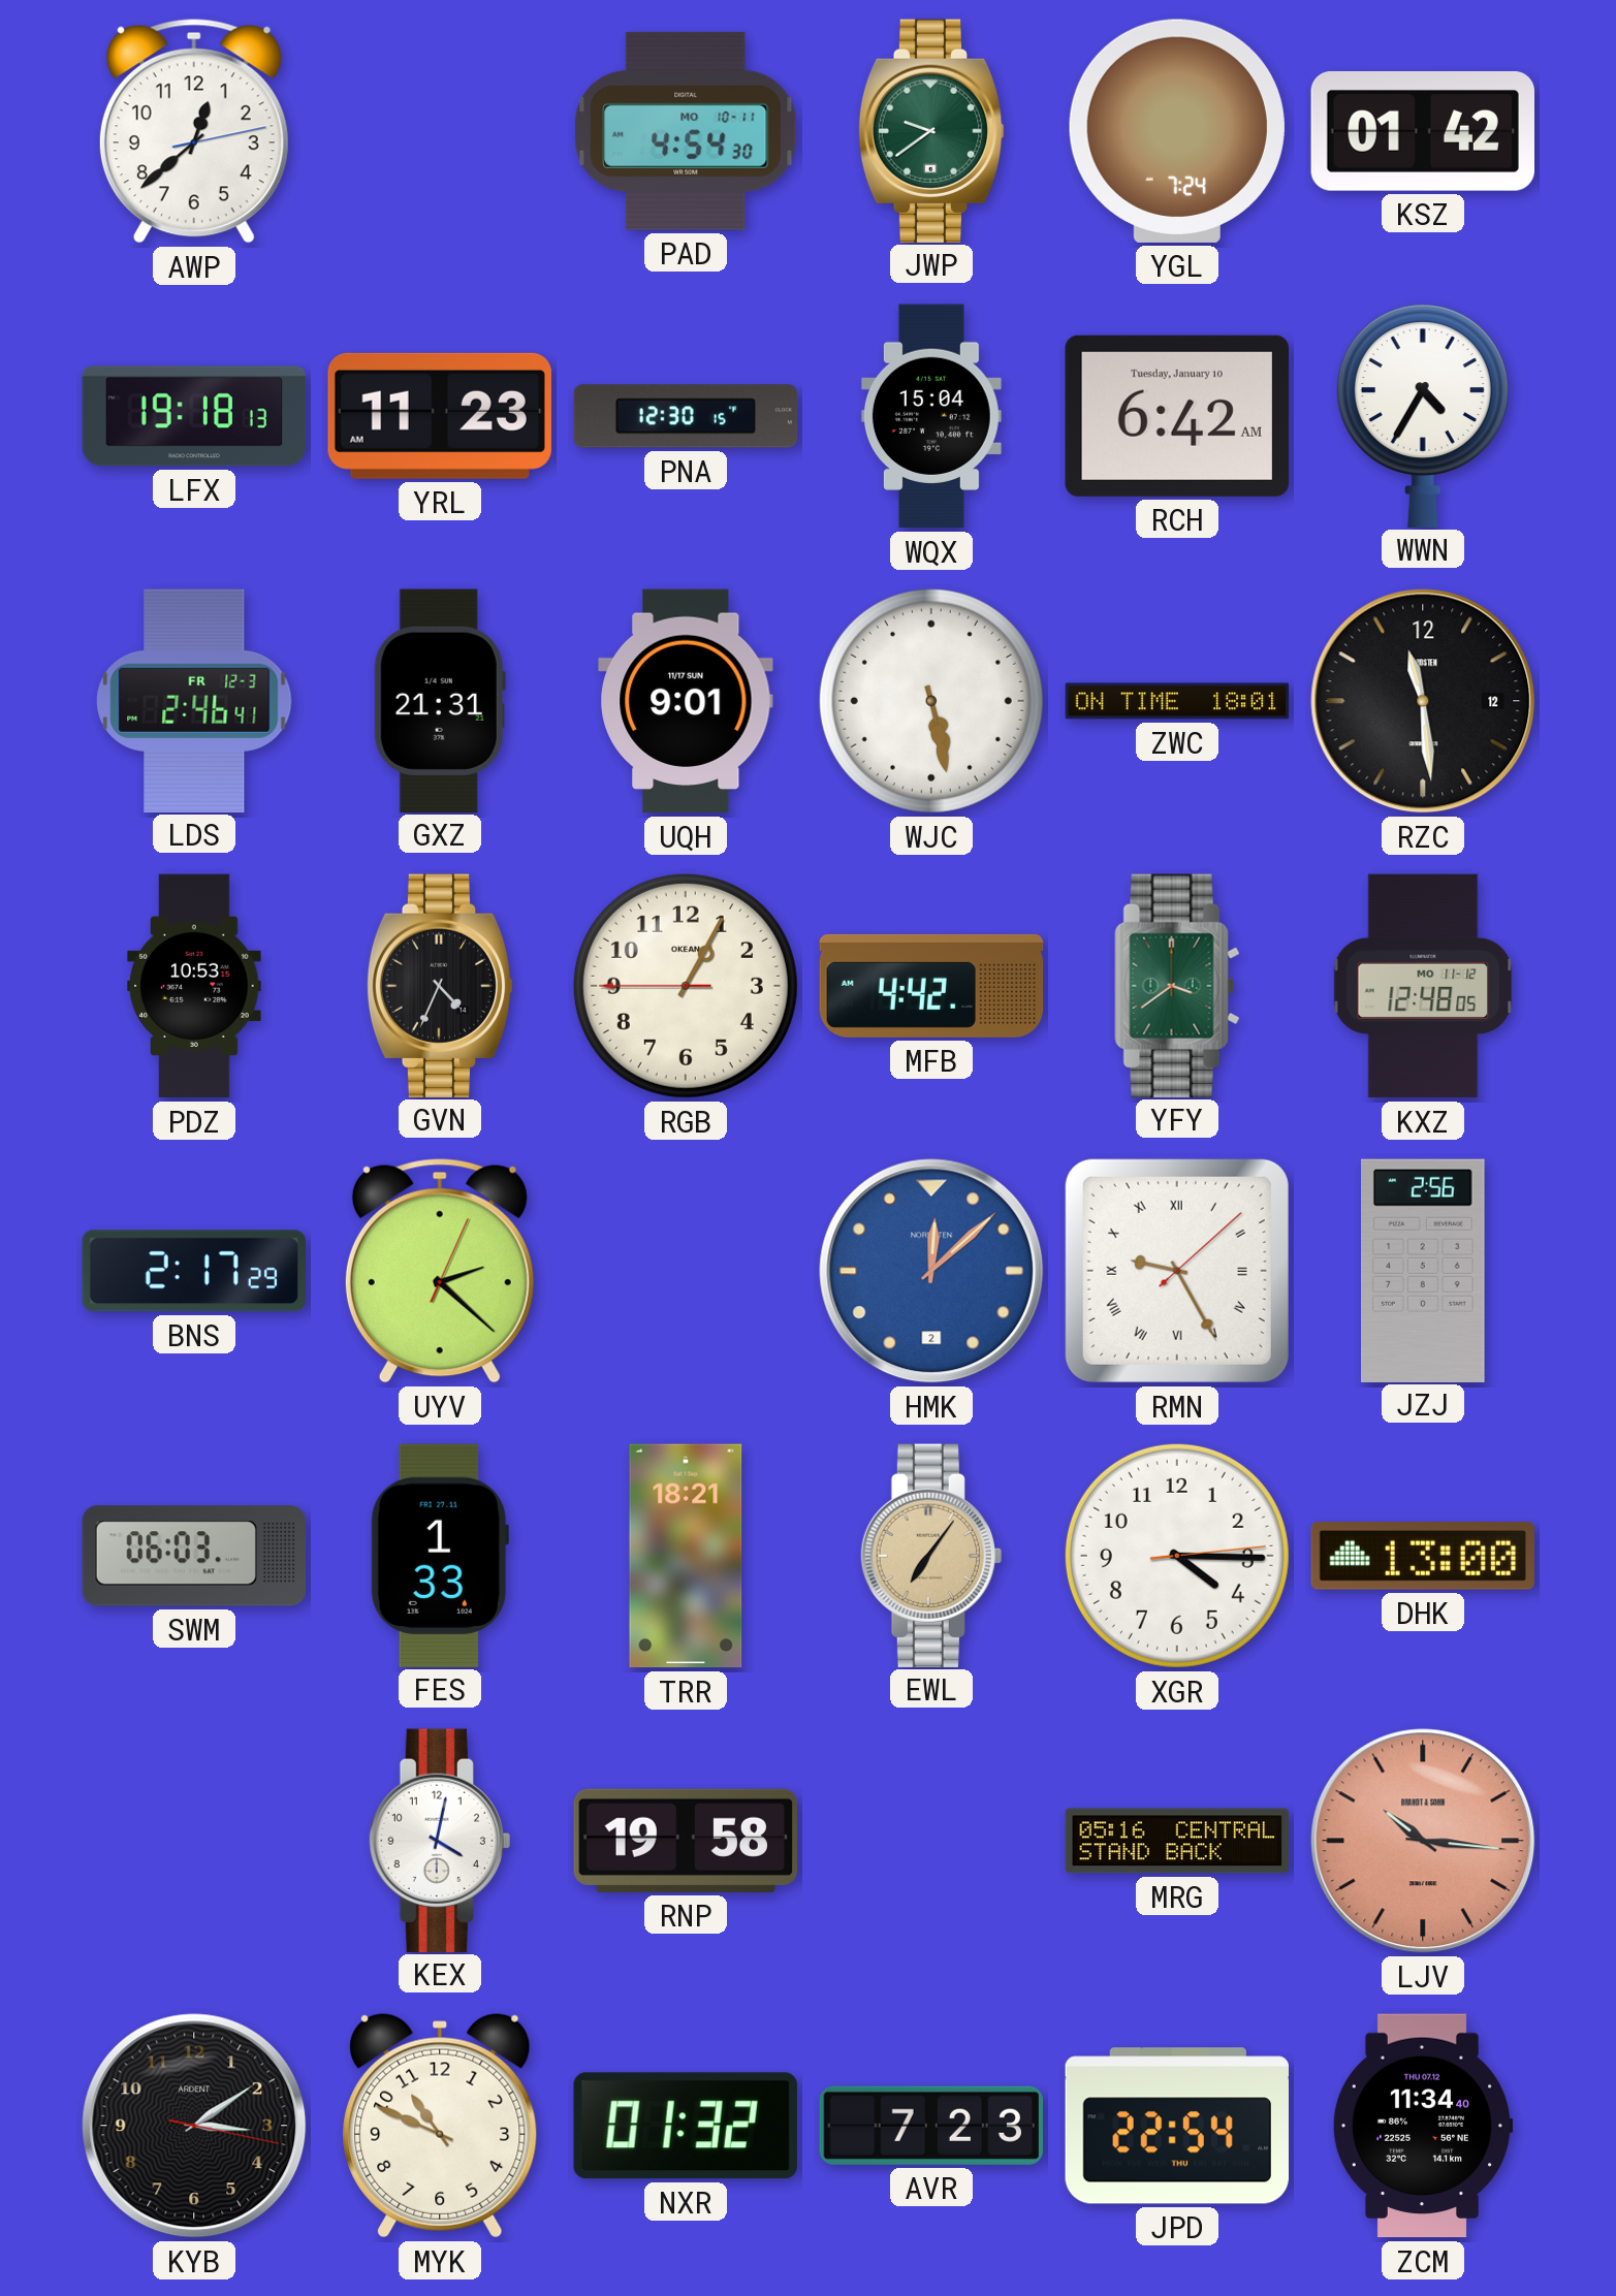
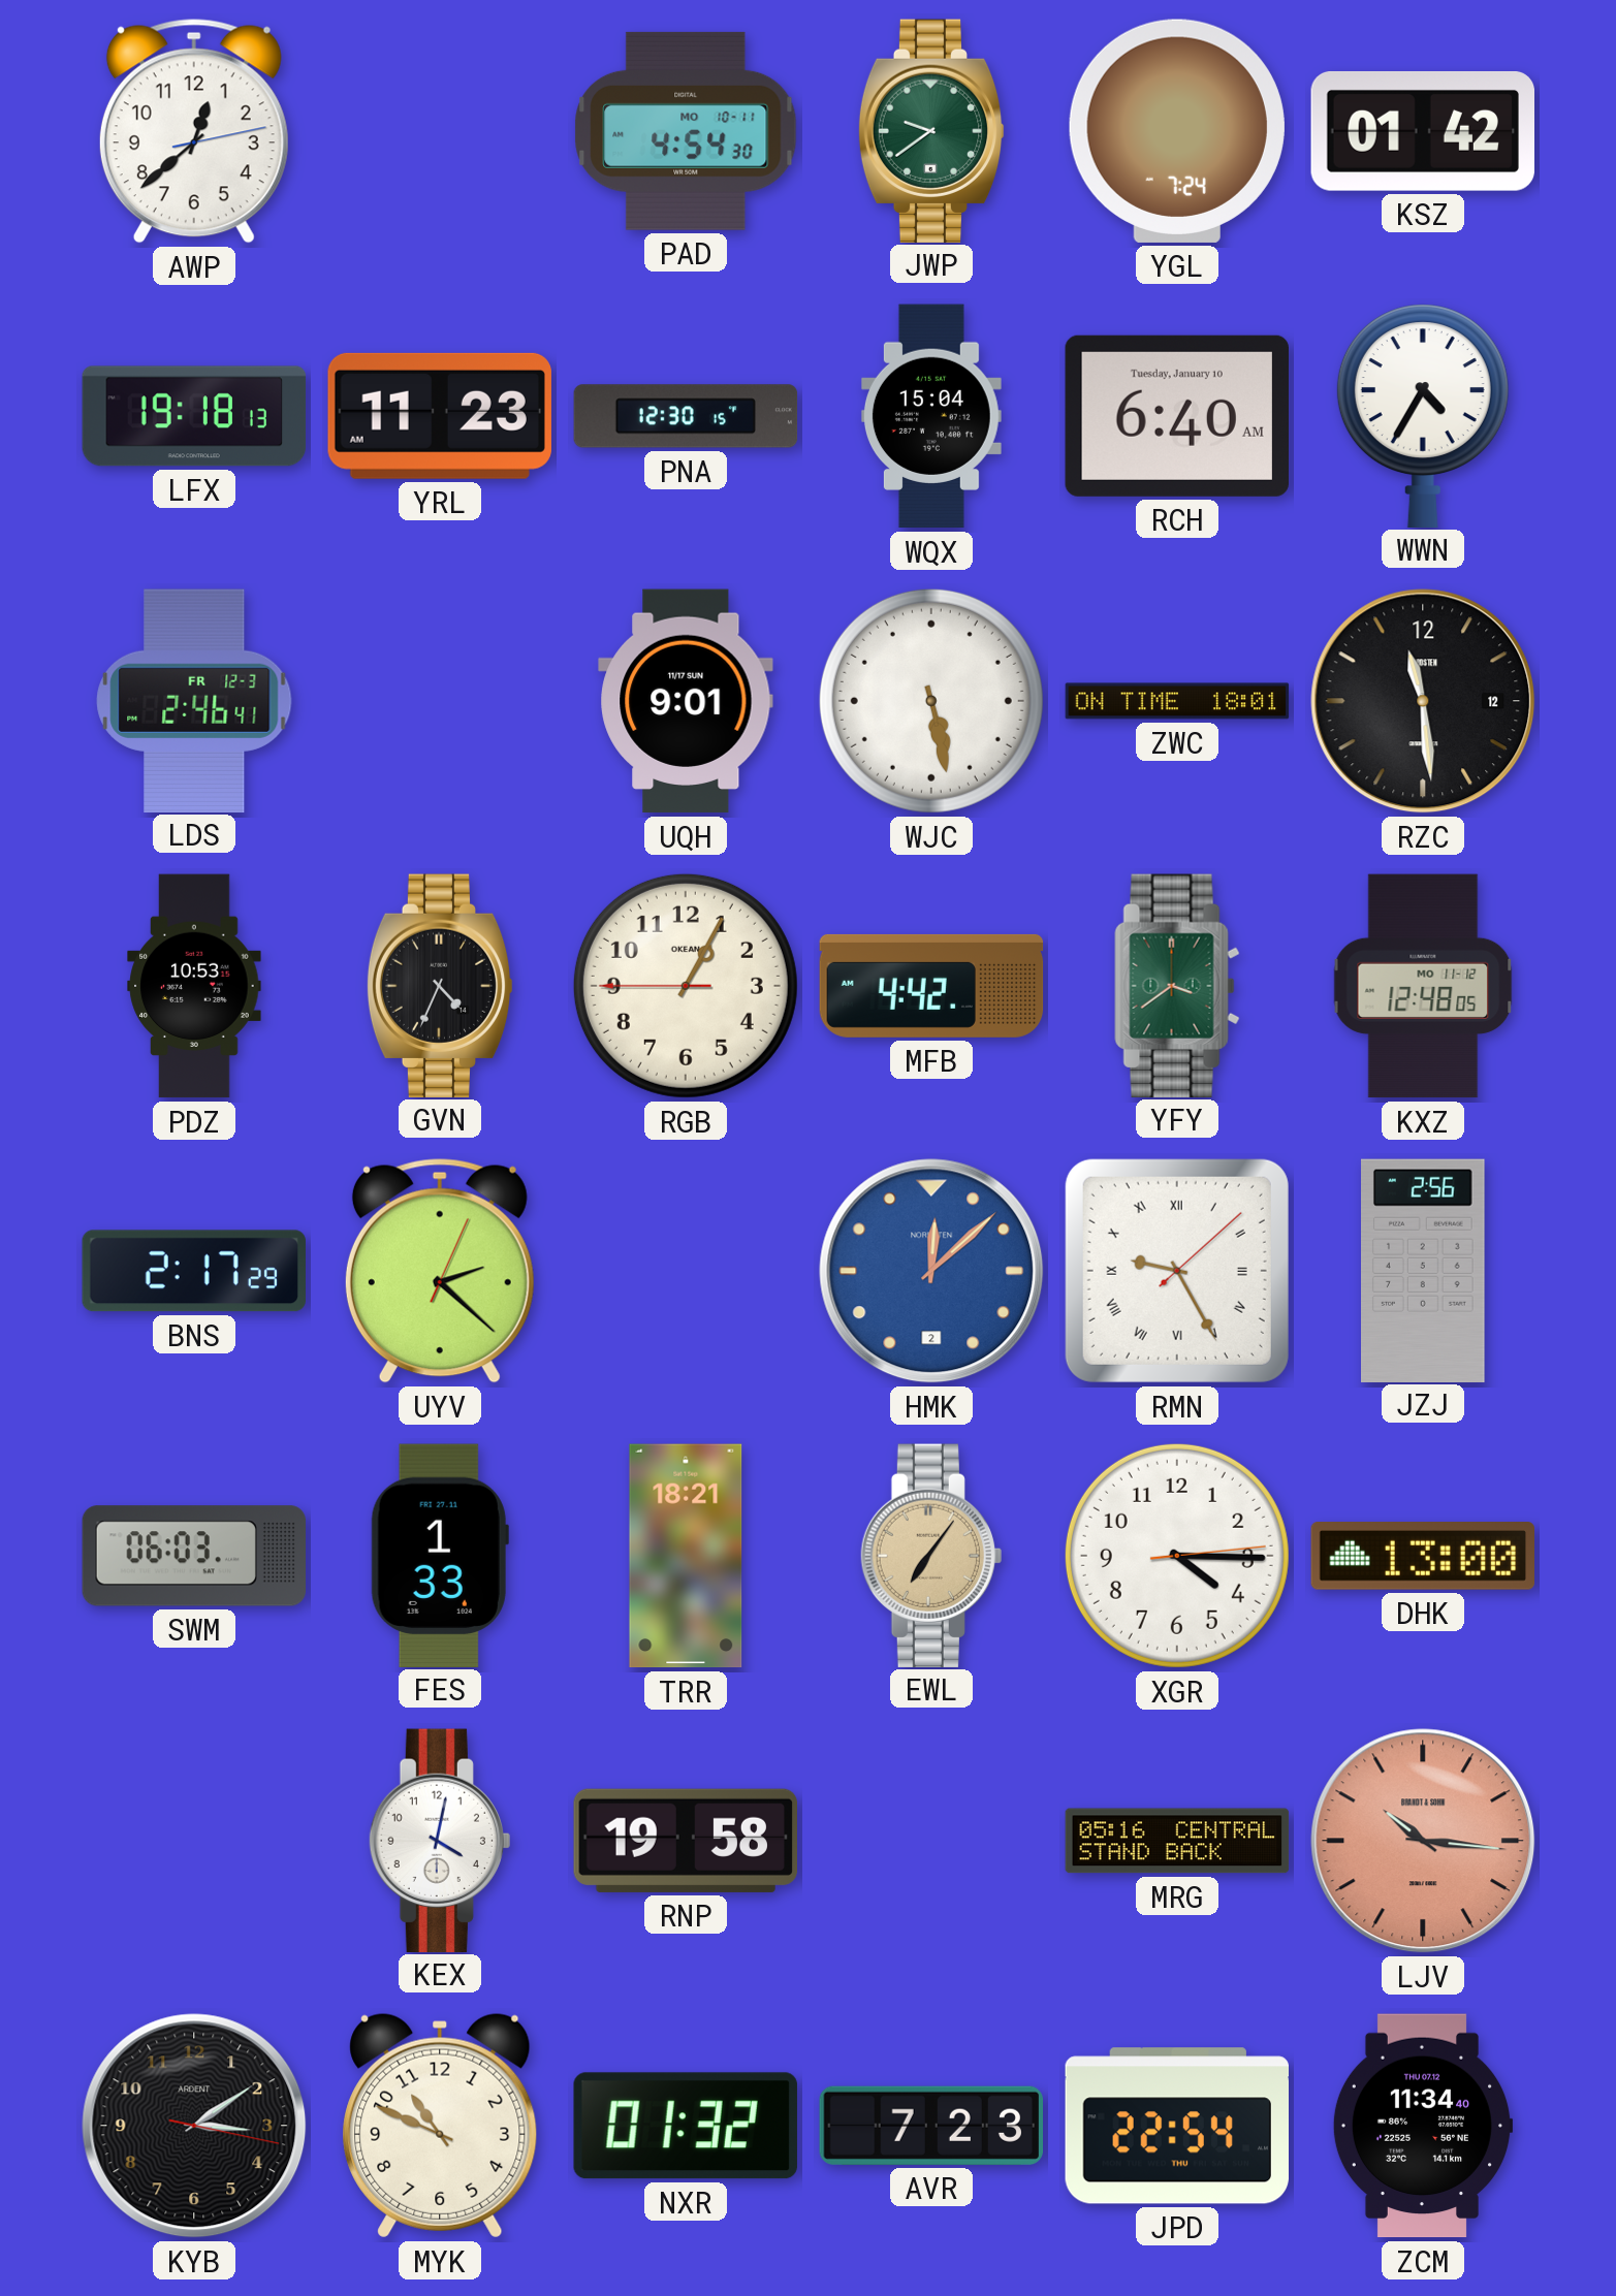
RCH: 6:42 -> 6:40 (1177, 416)
GXZ: 21:31 -> none (440, 700)
